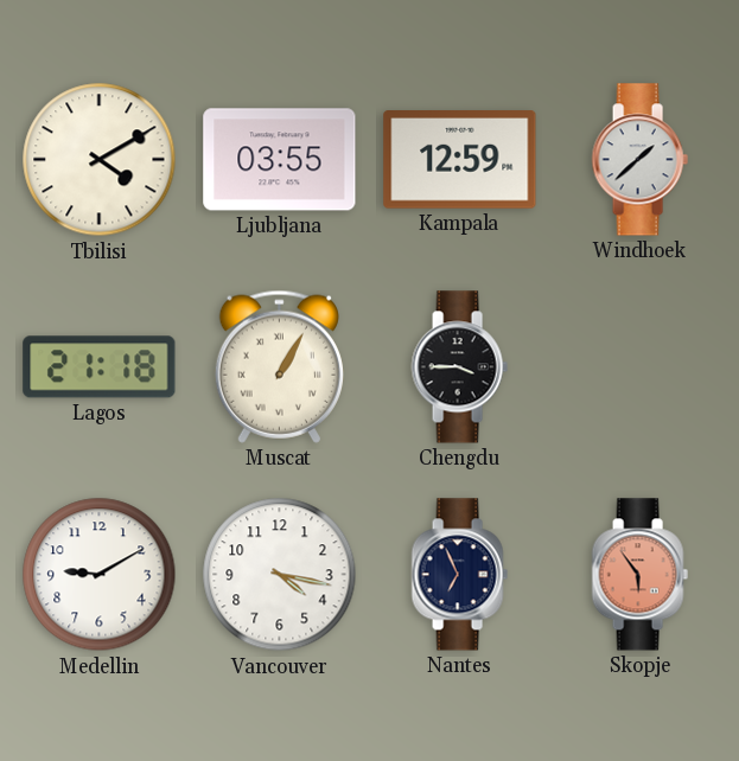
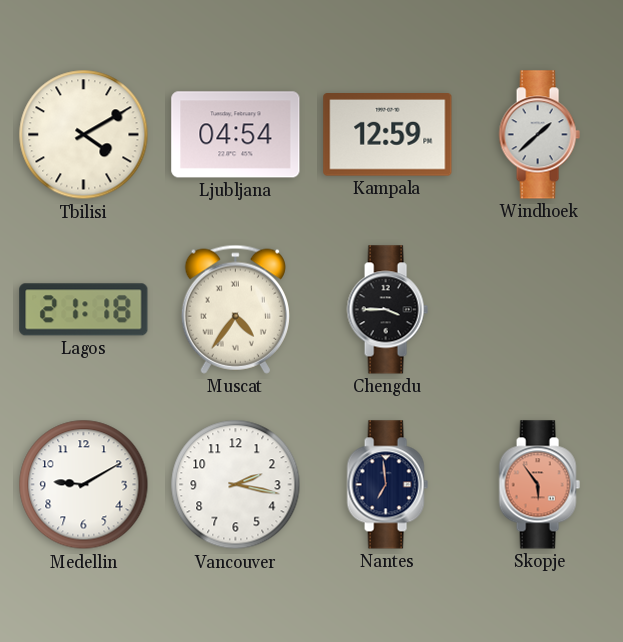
Ljubljana: 03:55 -> 04:54 (236, 135)
Muscat: 1:05 -> 4:36 (235, 309)
Vancouver: 4:17 -> 2:17 (236, 485)
Nantes: 6:56 -> 6:59 (387, 485)
